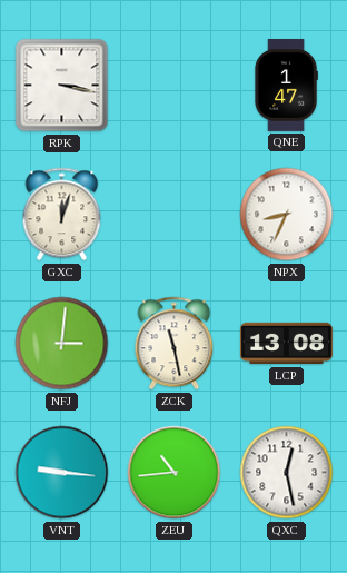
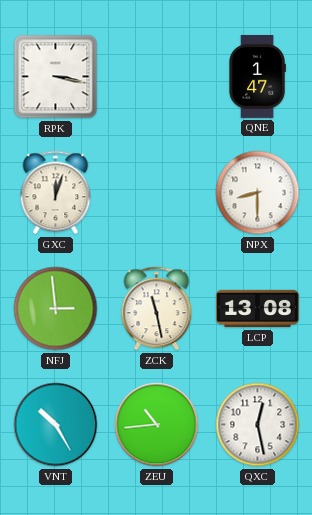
NPX: 8:34 -> 8:30 (258, 193)
NFJ: 3:01 -> 2:59 (56, 309)
VNT: 9:16 -> 10:25 (56, 425)
